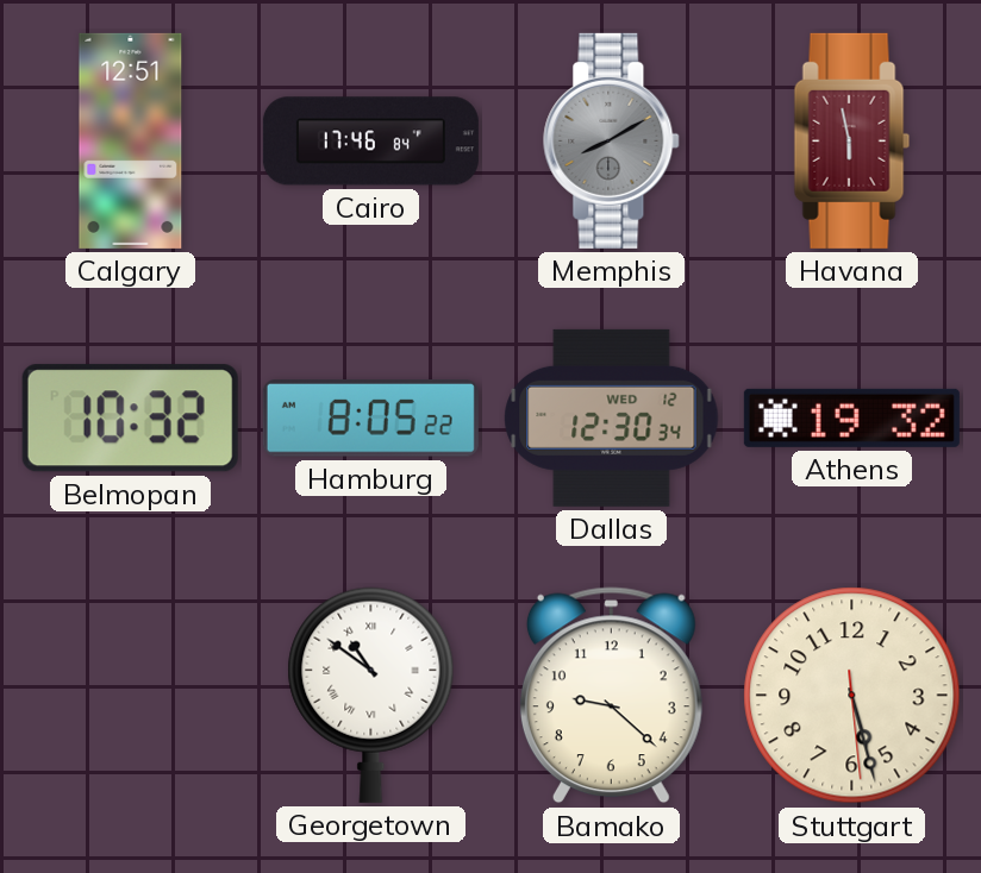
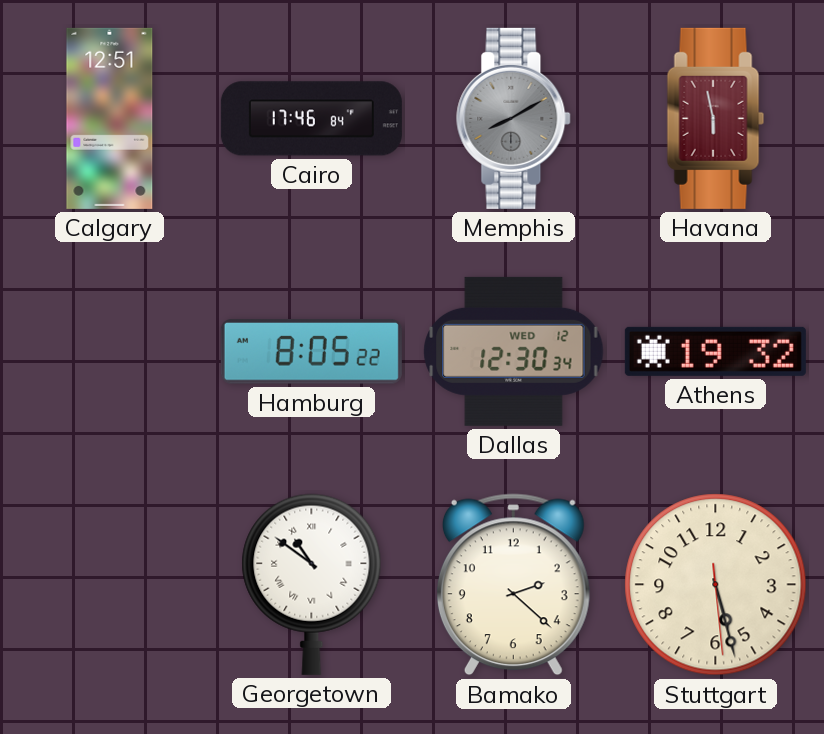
Belmopan: 10:32 -> none (130, 419)
Bamako: 9:22 -> 2:22 (513, 585)
